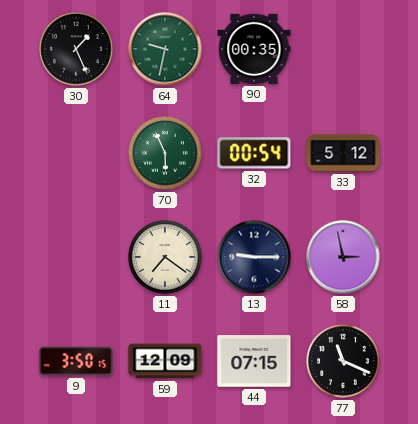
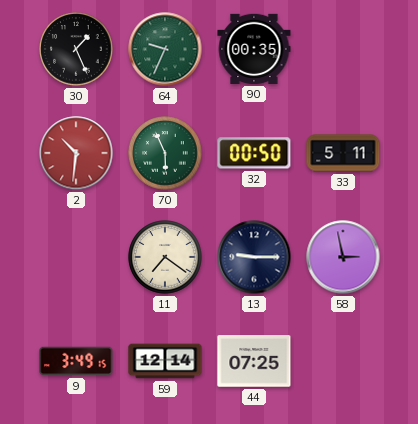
64: 9:32 -> 9:34 (165, 49)
2: none -> 10:31 (76, 153)
32: 00:54 -> 00:50 (254, 153)
33: 5:12 -> 5:11 (343, 153)
9: 3:50 -> 3:49 (76, 361)
59: 12:09 -> 12:14 (165, 361)
44: 07:15 -> 07:25 (254, 361)
77: 11:19 -> none (343, 361)
